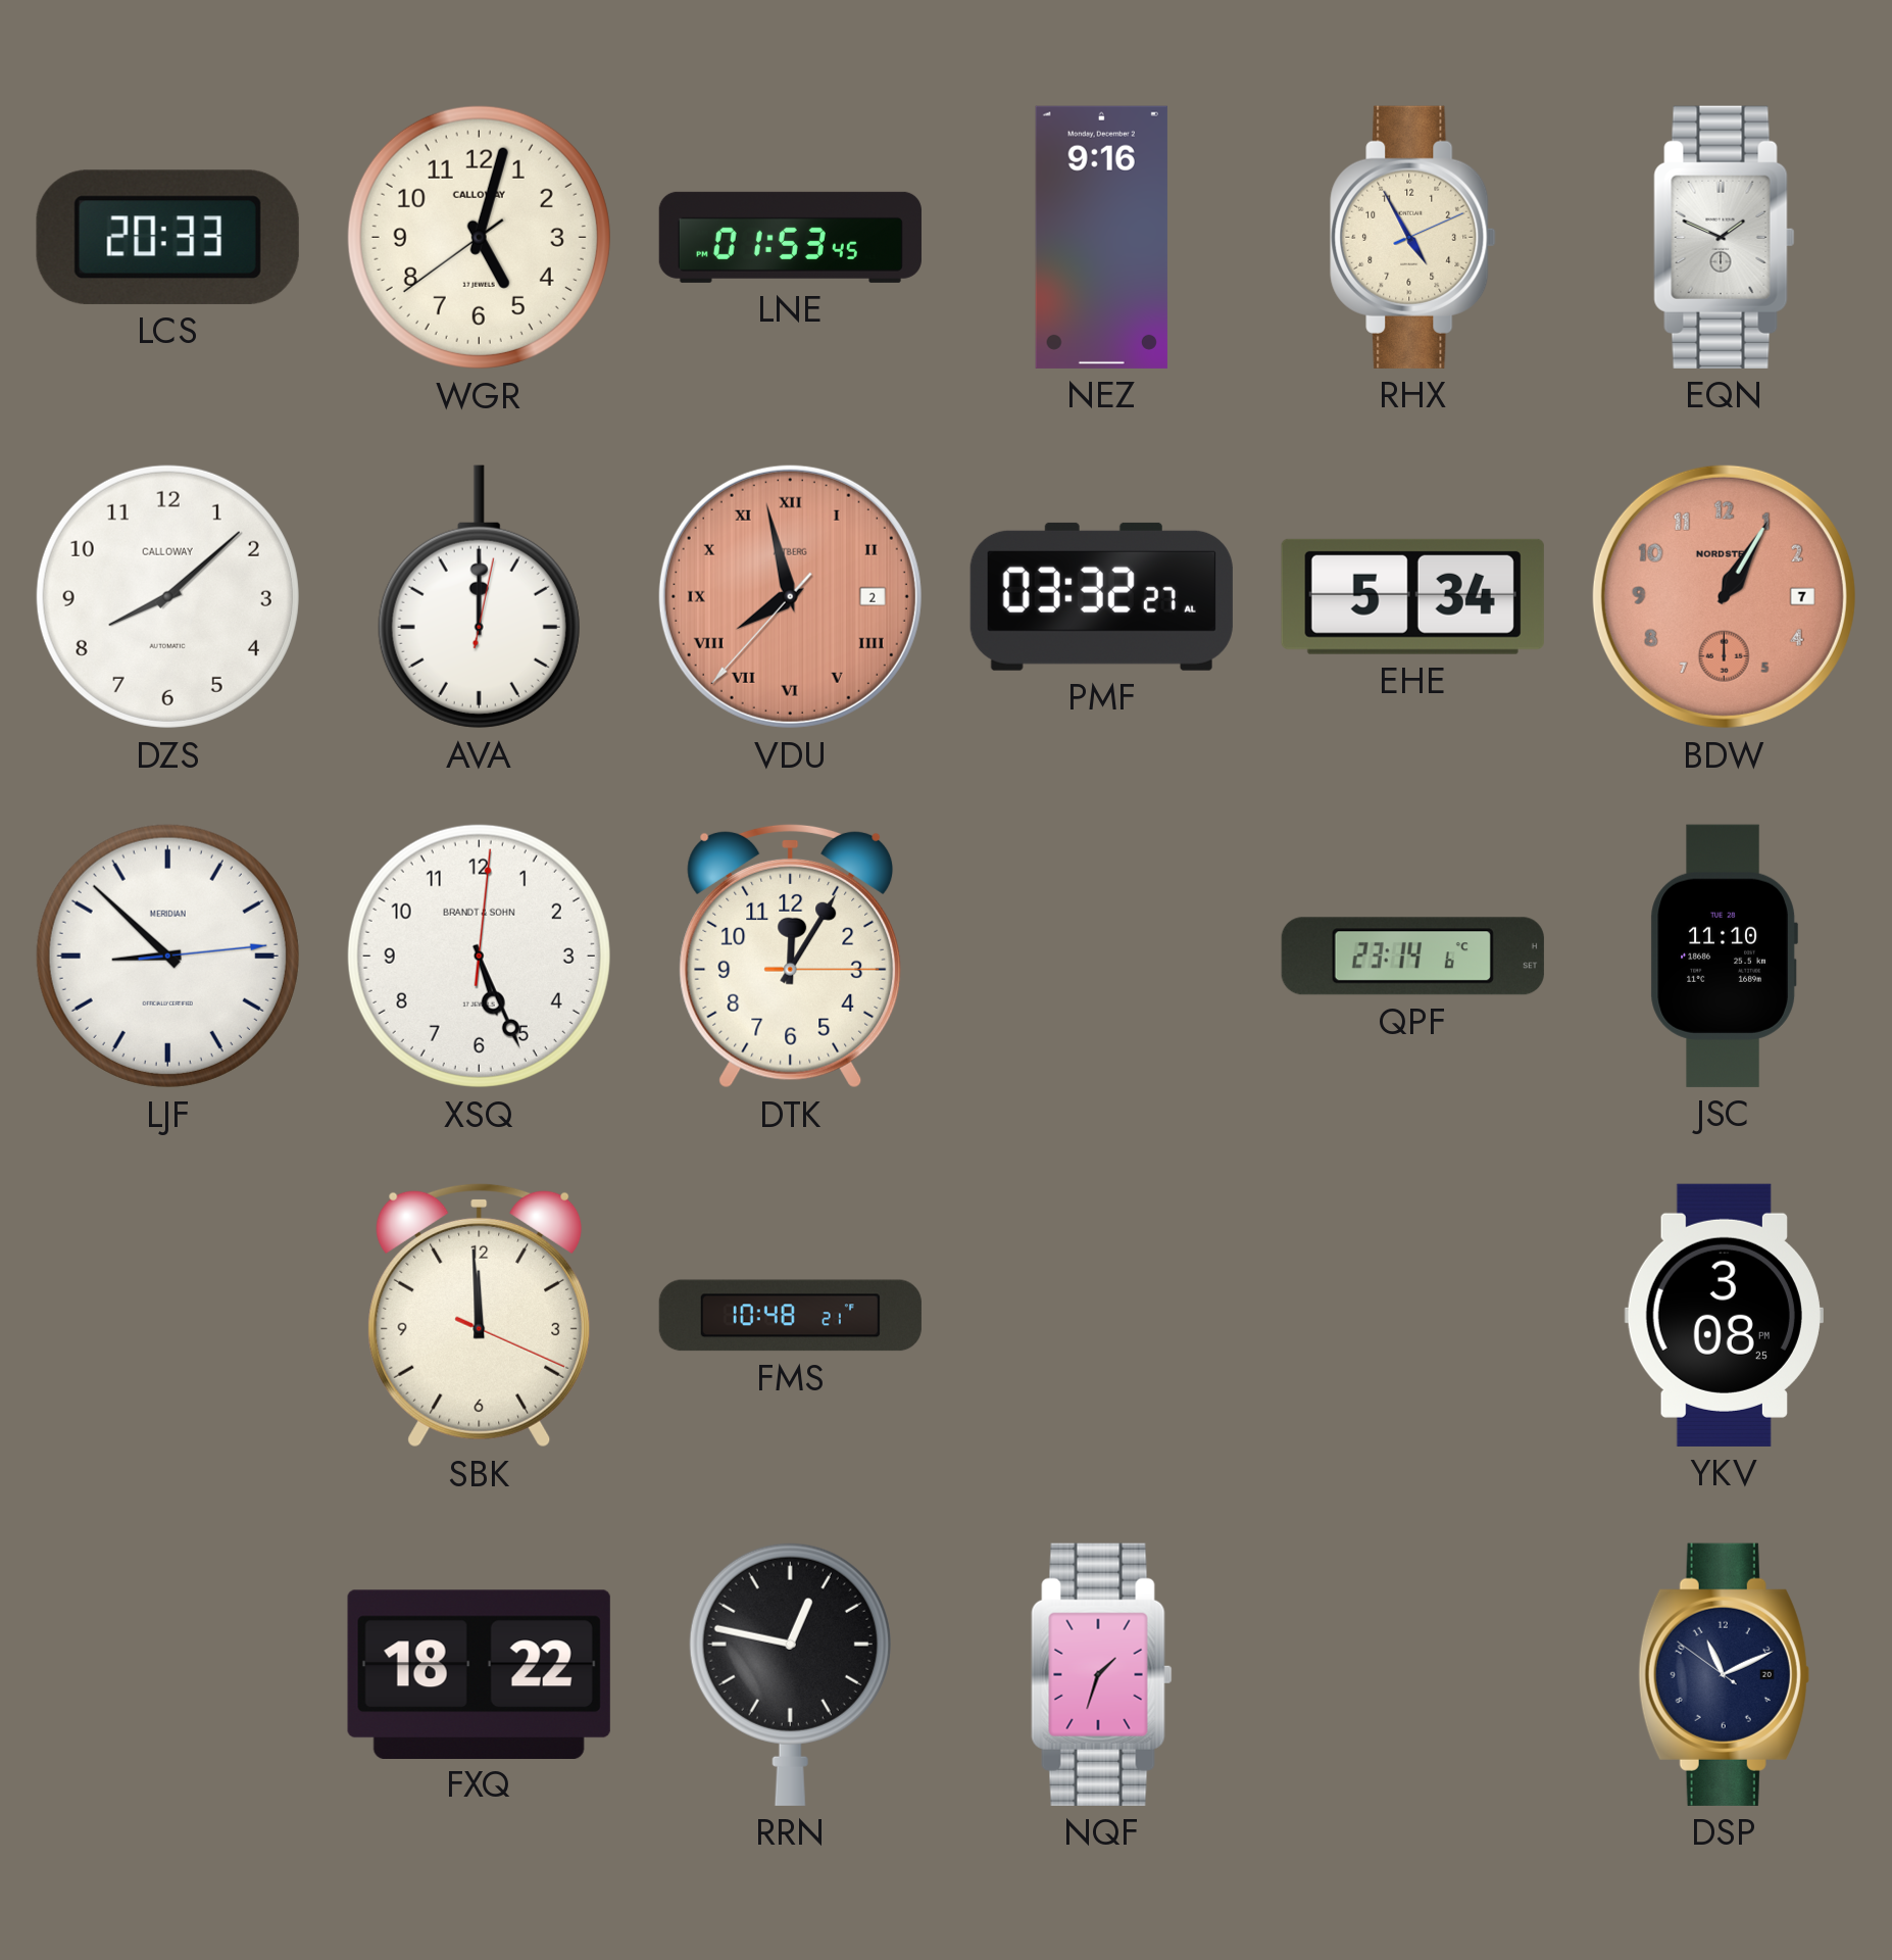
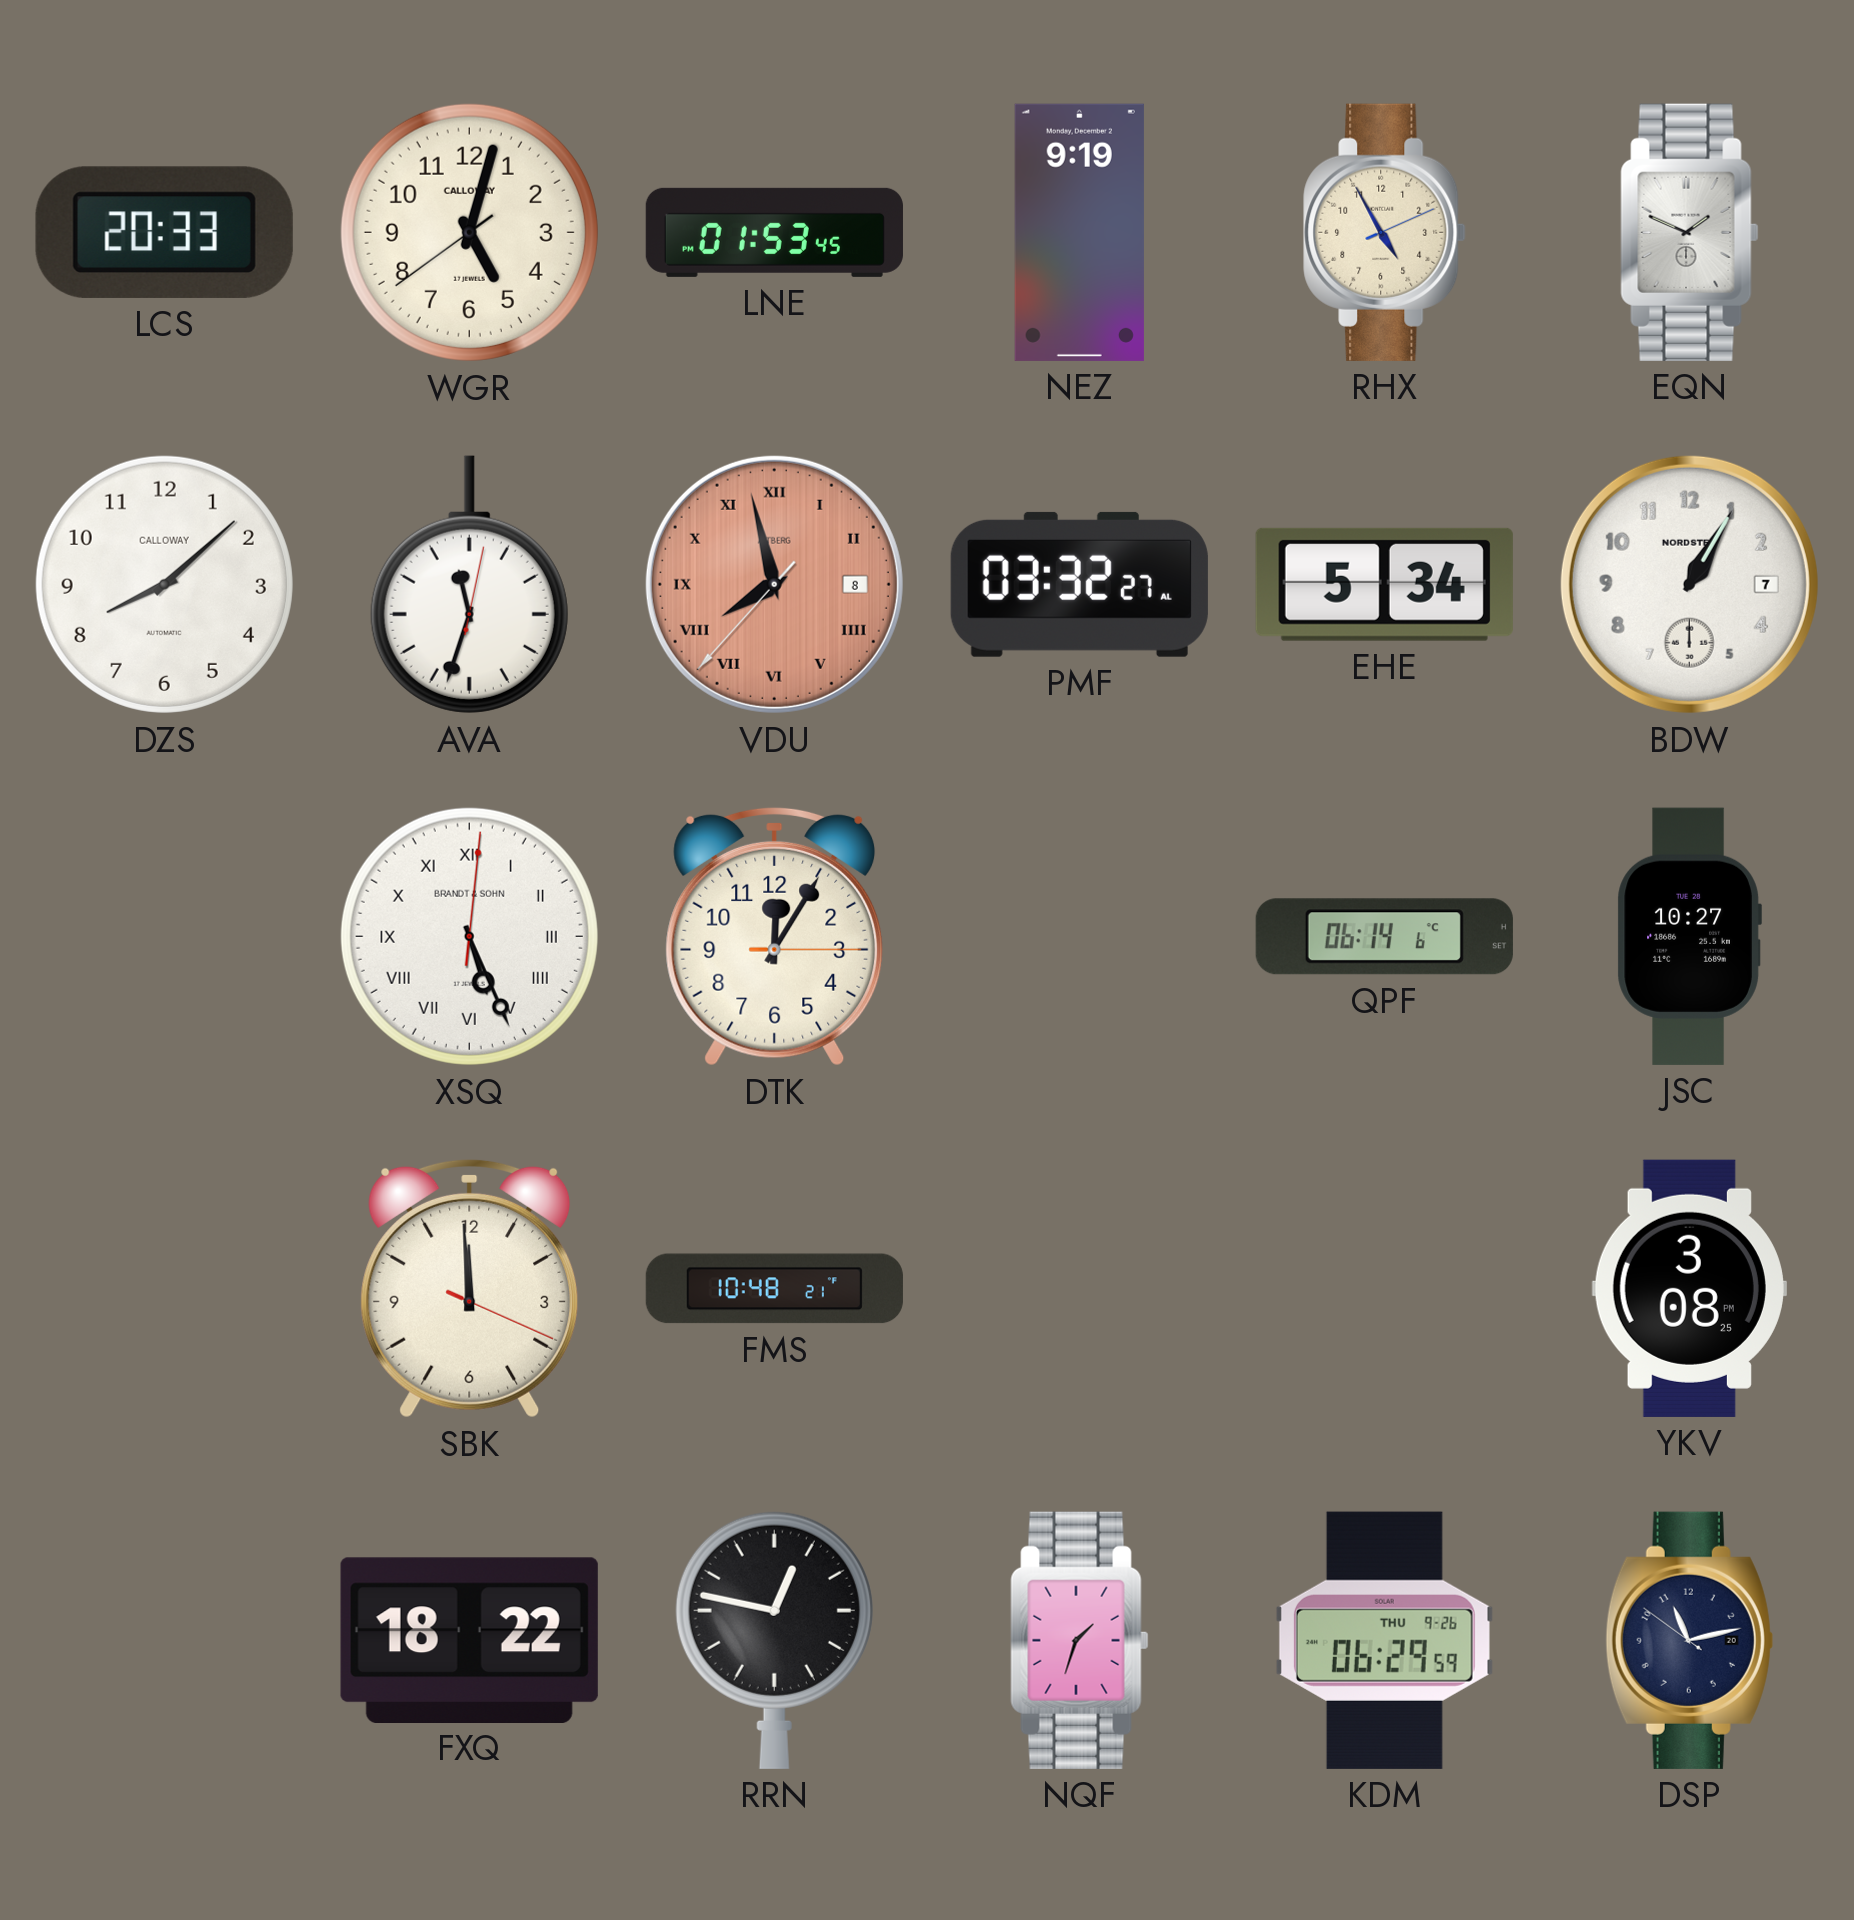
NEZ: 9:16 -> 9:19 (1079, 232)
AVA: 12:00 -> 11:33 (469, 585)
VDU date: 2 -> 8 (774, 584)
BDW dial: salmon -> white (1689, 584)
LJF: 8:52 -> none (167, 955)
XSQ numerals: Arabic -> Roman (469, 936)
QPF: 23:14 -> 06:14 (1384, 937)
JSC: 11:10 -> 10:27 (1689, 936)
KDM: none -> 06:29 (1384, 1640)
DSP: 11:10 -> 11:12 (1689, 1640)
